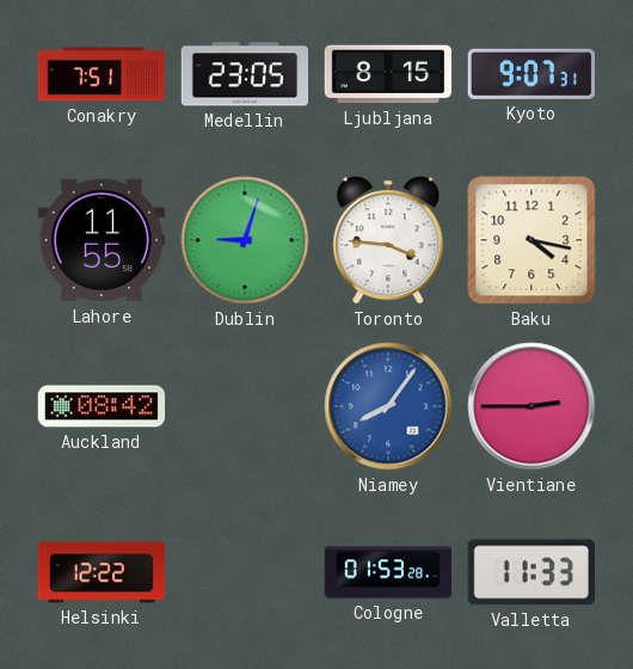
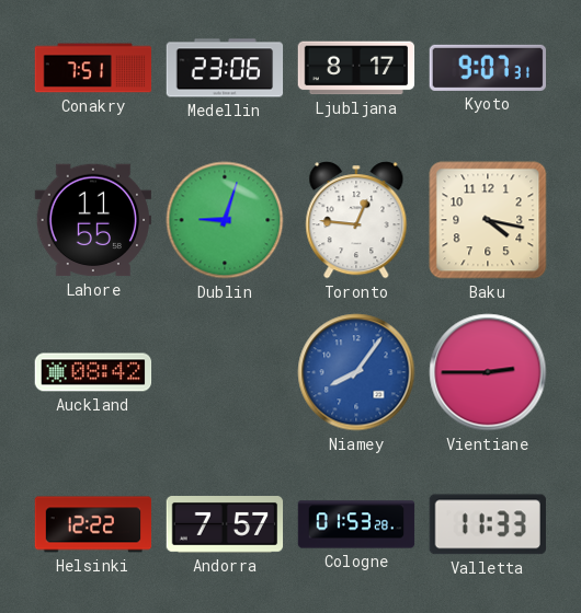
Medellin: 23:05 -> 23:06 (225, 68)
Ljubljana: 8:15 -> 8:17 (356, 68)
Toronto: 3:46 -> 12:46 (356, 220)
Andorra: none -> 7:57 (225, 525)
